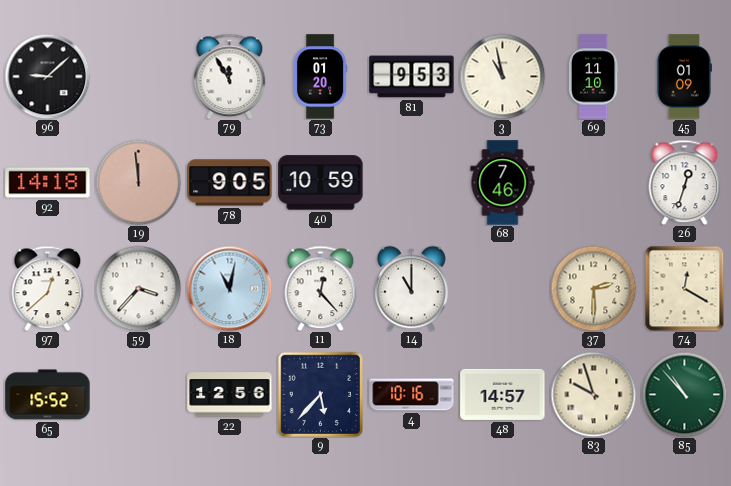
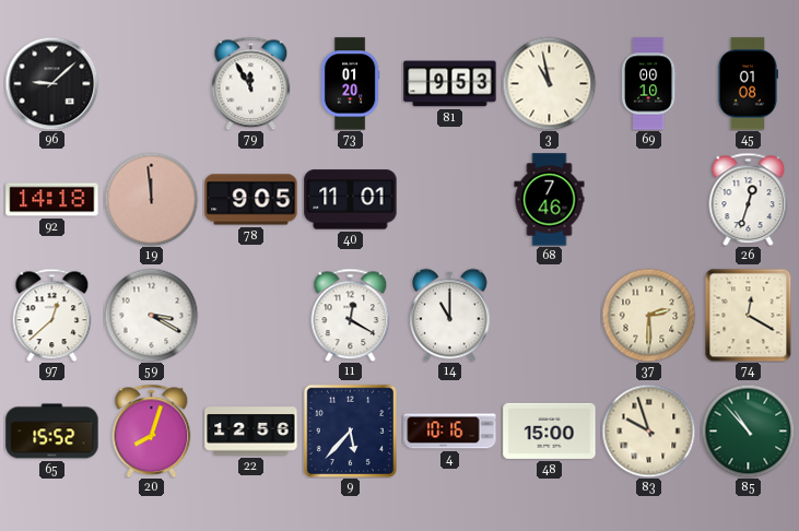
69: 11:10 -> 00:10 (648, 84)
45: 01:09 -> 01:08 (747, 84)
40: 10:59 -> 11:01 (351, 200)
59: 3:37 -> 3:20 (151, 315)
18: 11:02 -> none (229, 288)
11: 12:23 -> 12:20 (351, 315)
20: none -> 8:03 (152, 430)
48: 14:57 -> 15:00 (550, 430)
